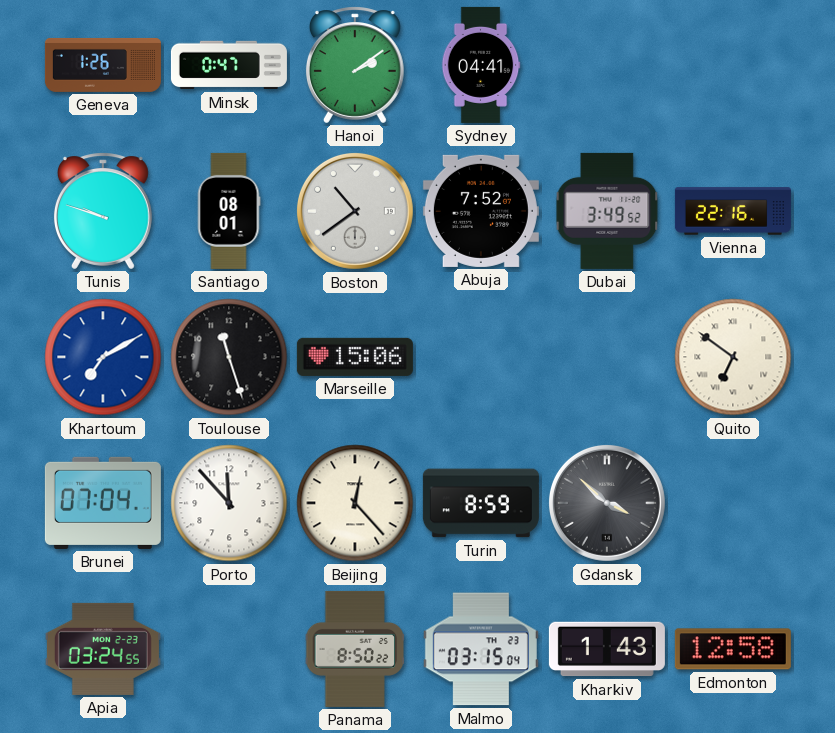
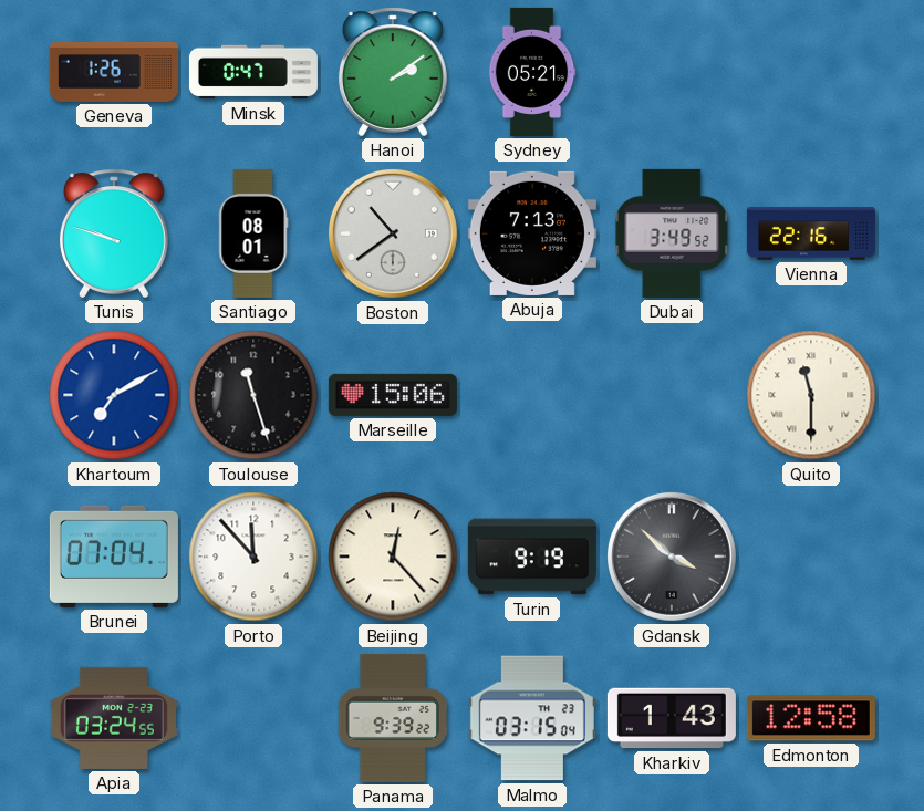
Sydney: 04:41 -> 05:21 (532, 72)
Abuja: 7:52 -> 7:13 (532, 233)
Quito: 6:51 -> 11:30 (811, 395)
Turin: 8:59 -> 9:19 (532, 557)
Panama: 8:50 -> 9:39 (393, 718)
